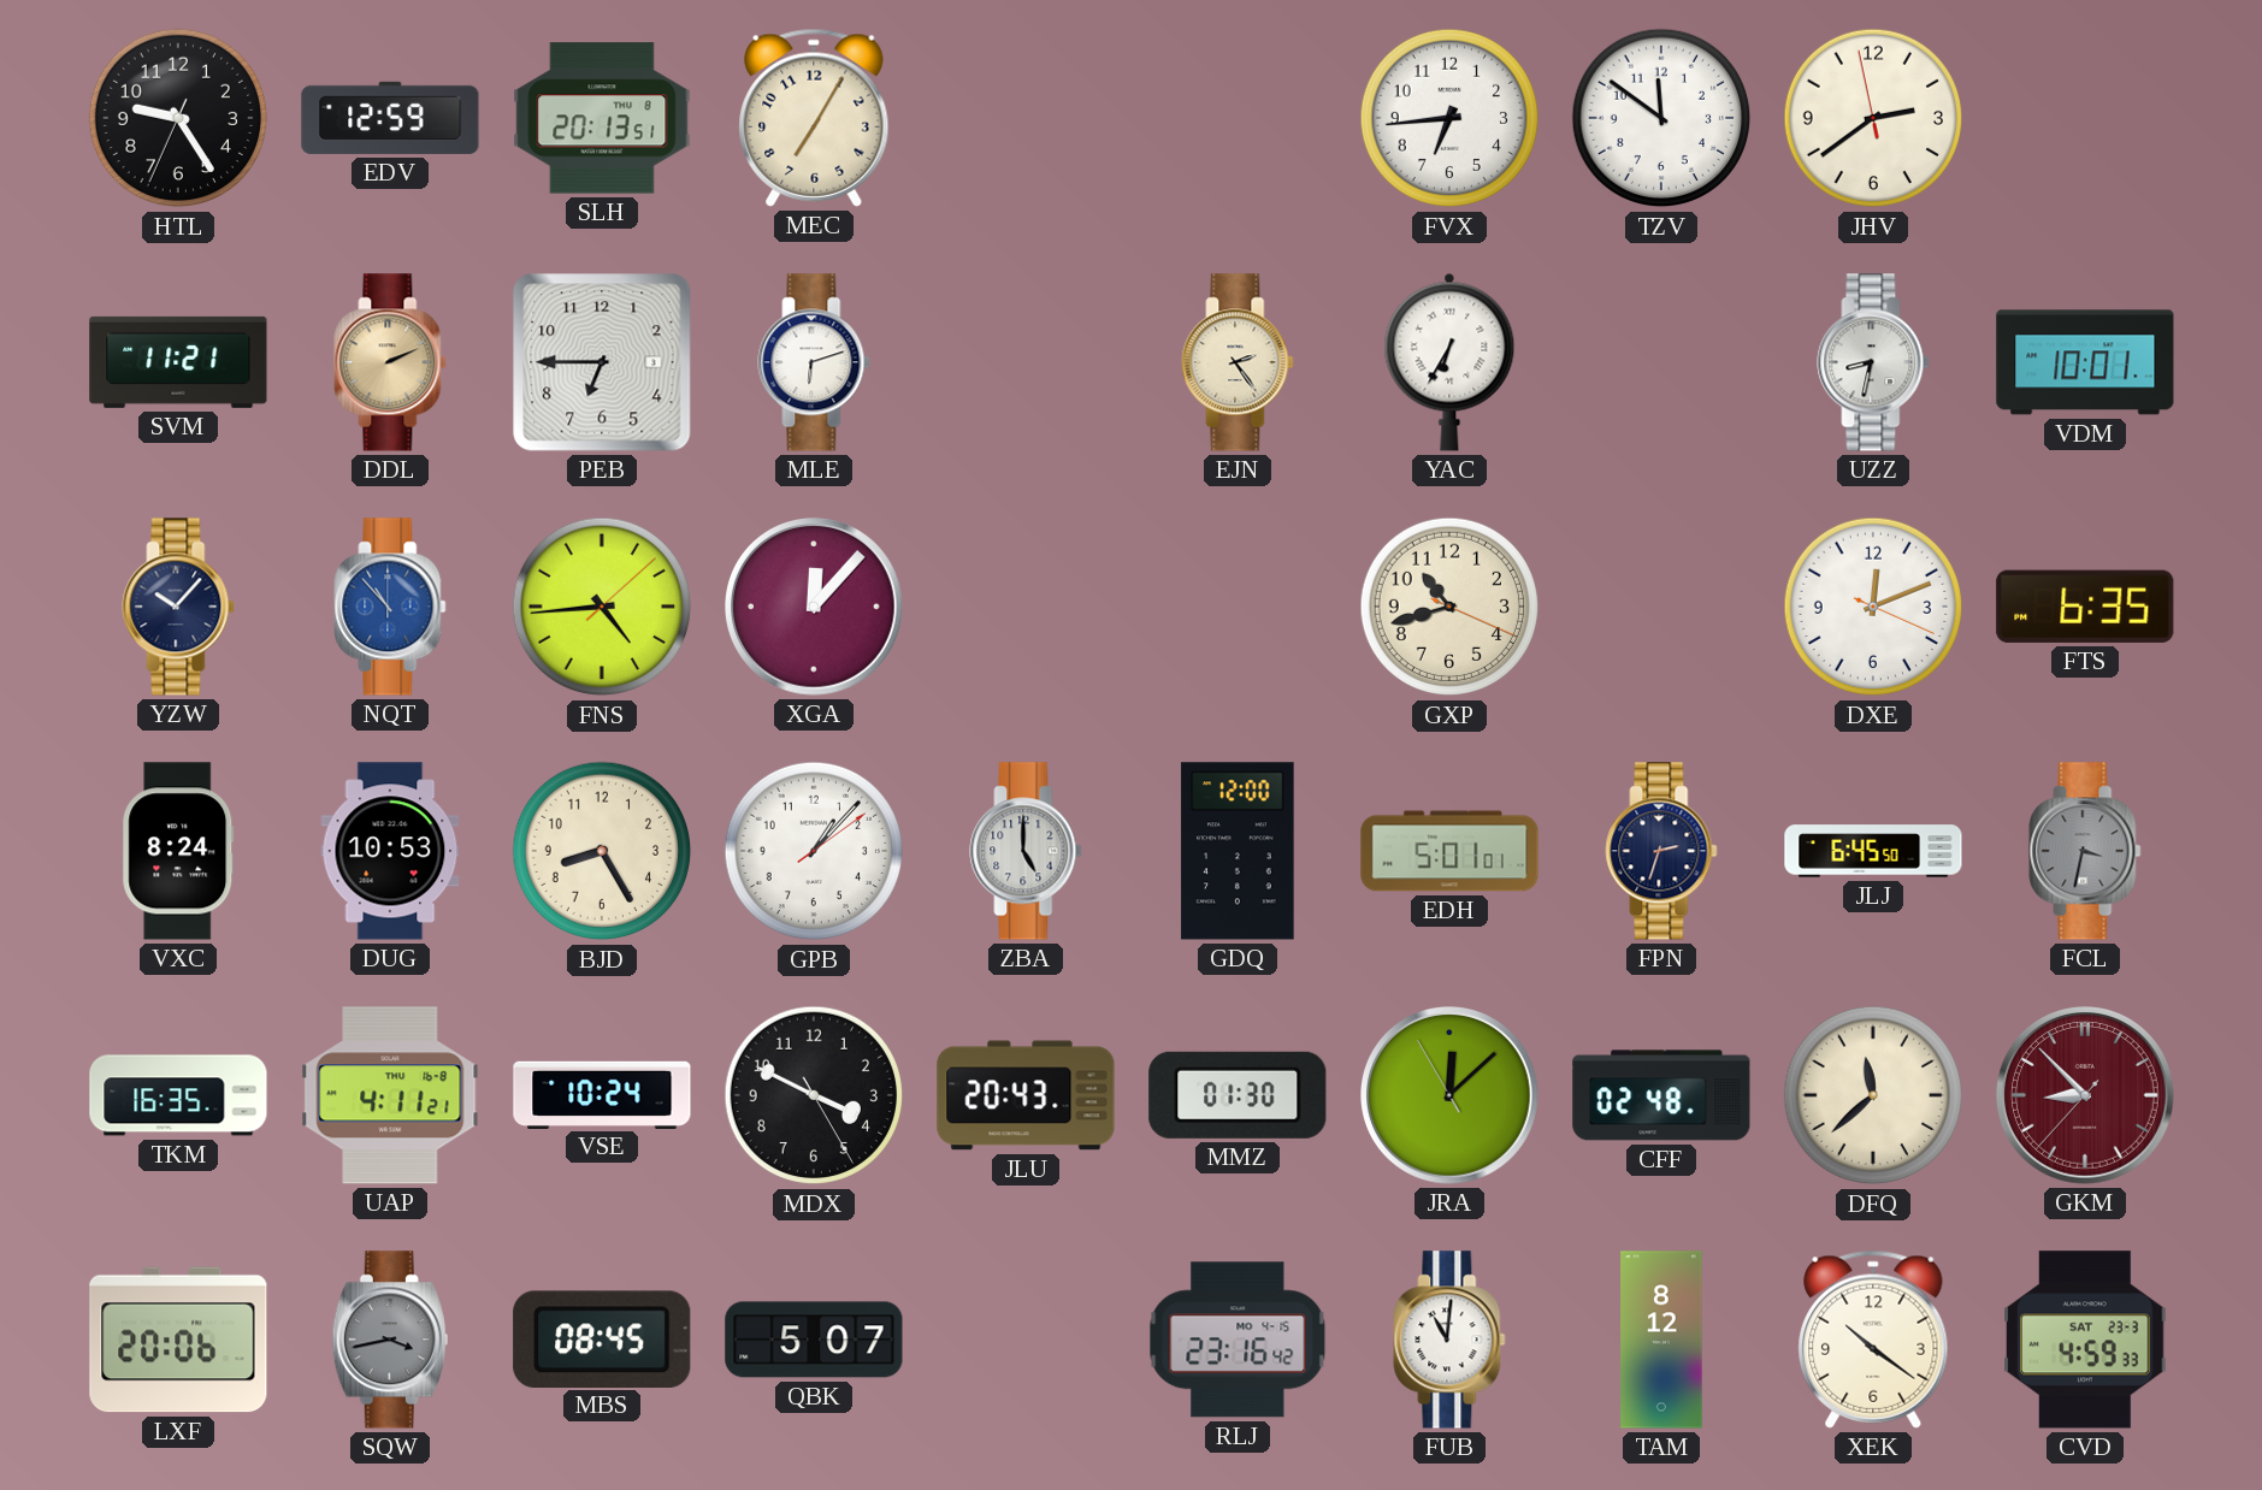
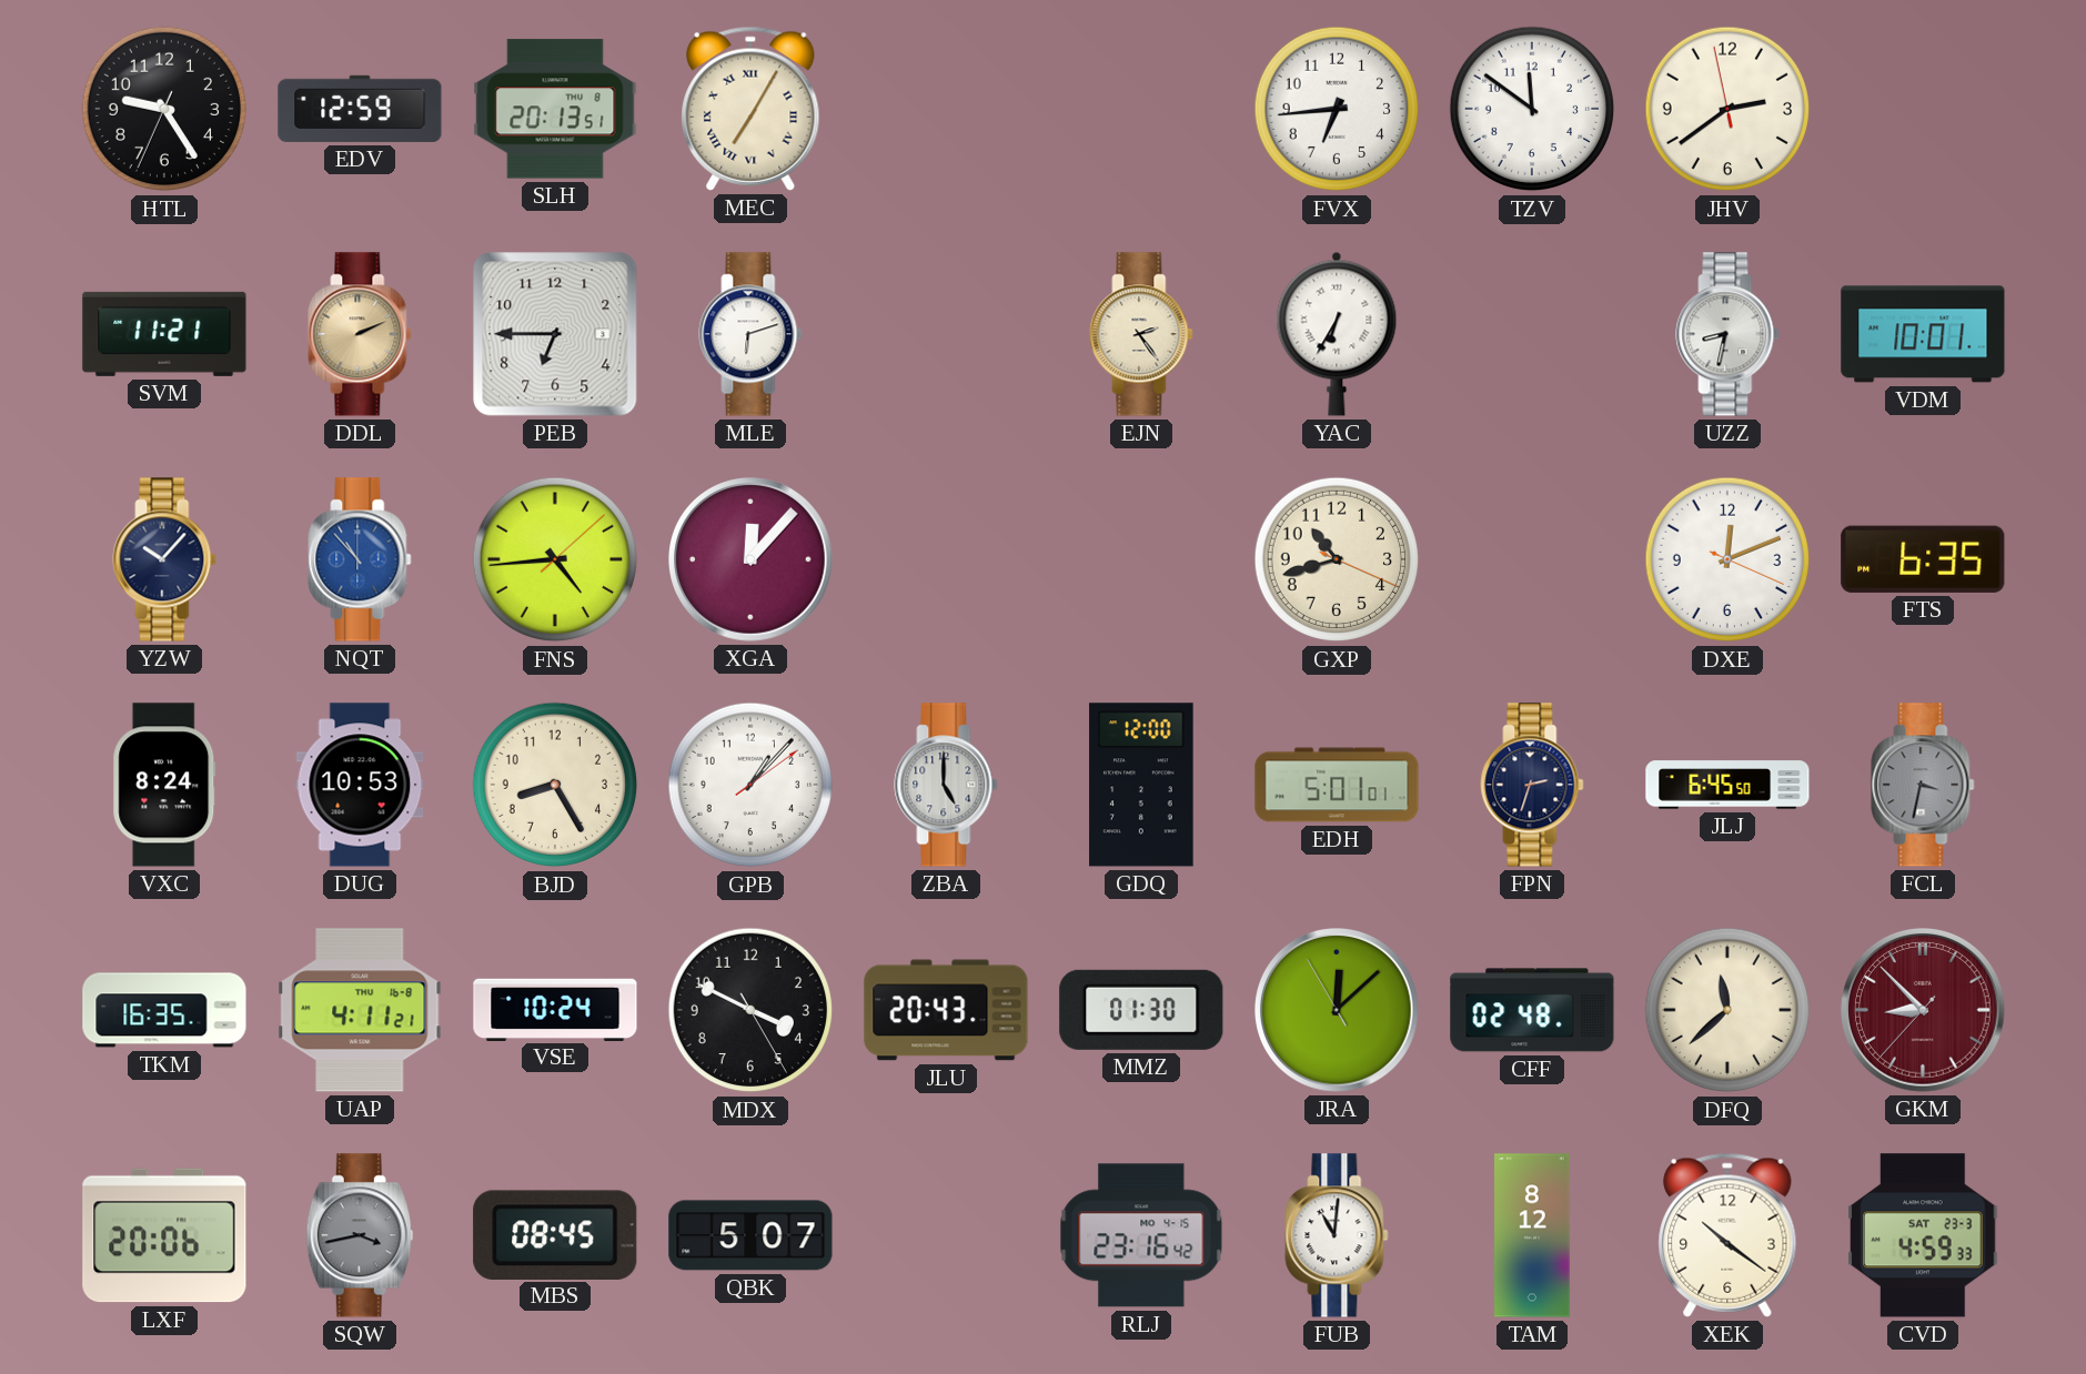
MEC numerals: Arabic -> Roman (750, 109)
